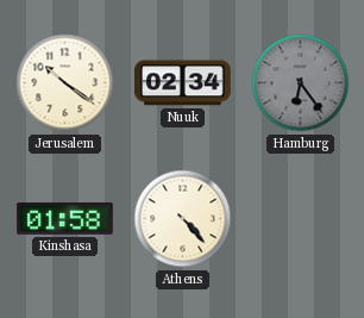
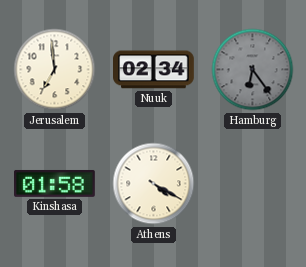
Jerusalem: 10:21 -> 6:59 (55, 70)
Athens: 4:23 -> 4:20 (154, 184)
